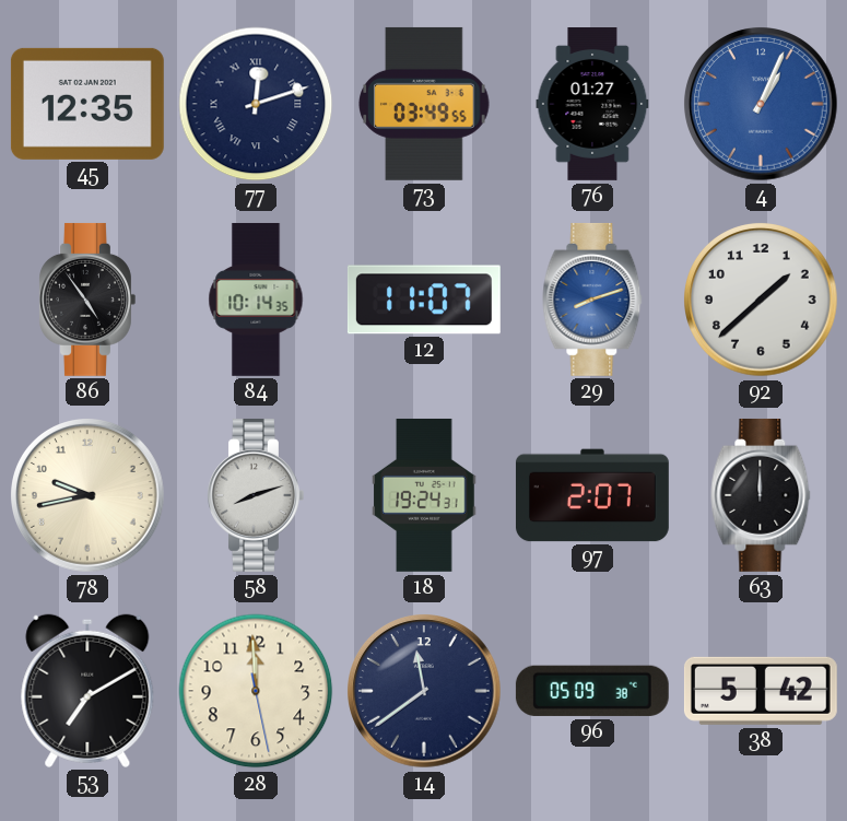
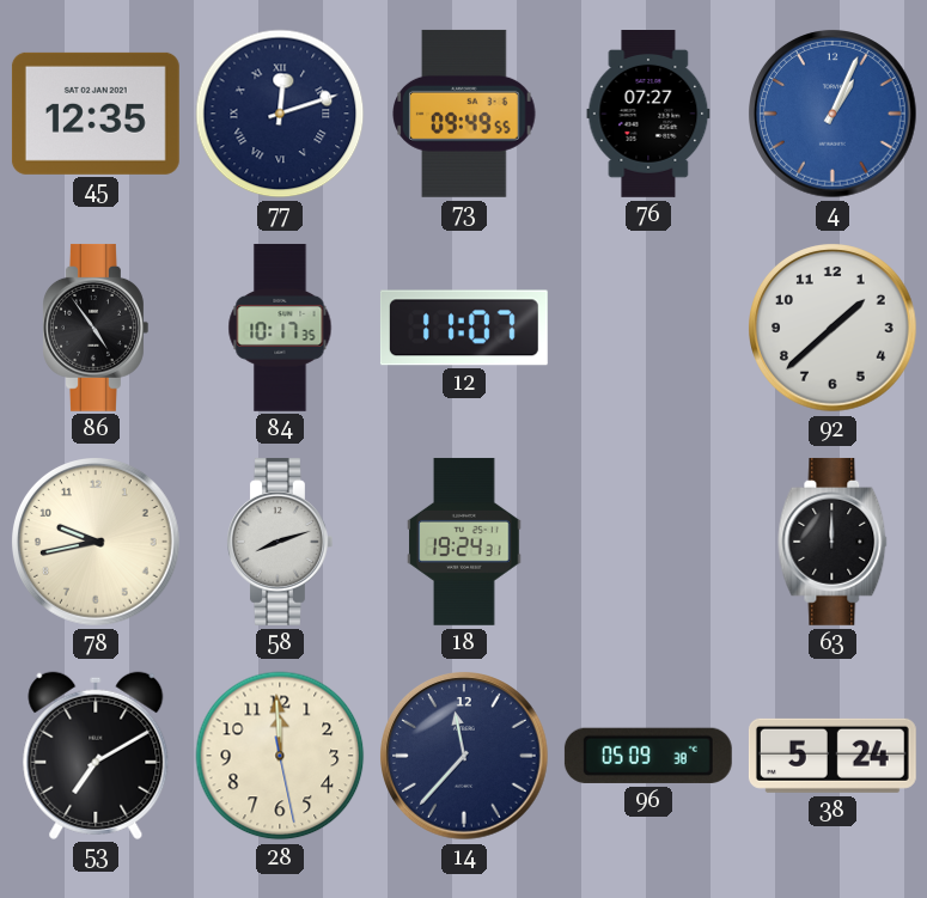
73: 03:49 -> 09:49 (464, 114)
76: 01:27 -> 07:27 (648, 115)
84: 10:14 -> 10:17 (280, 328)
29: 8:12 -> none (592, 300)
97: 2:07 -> none (592, 495)
14: 11:39 -> 11:37 (465, 757)
38: 5:42 -> 5:24 (833, 756)
